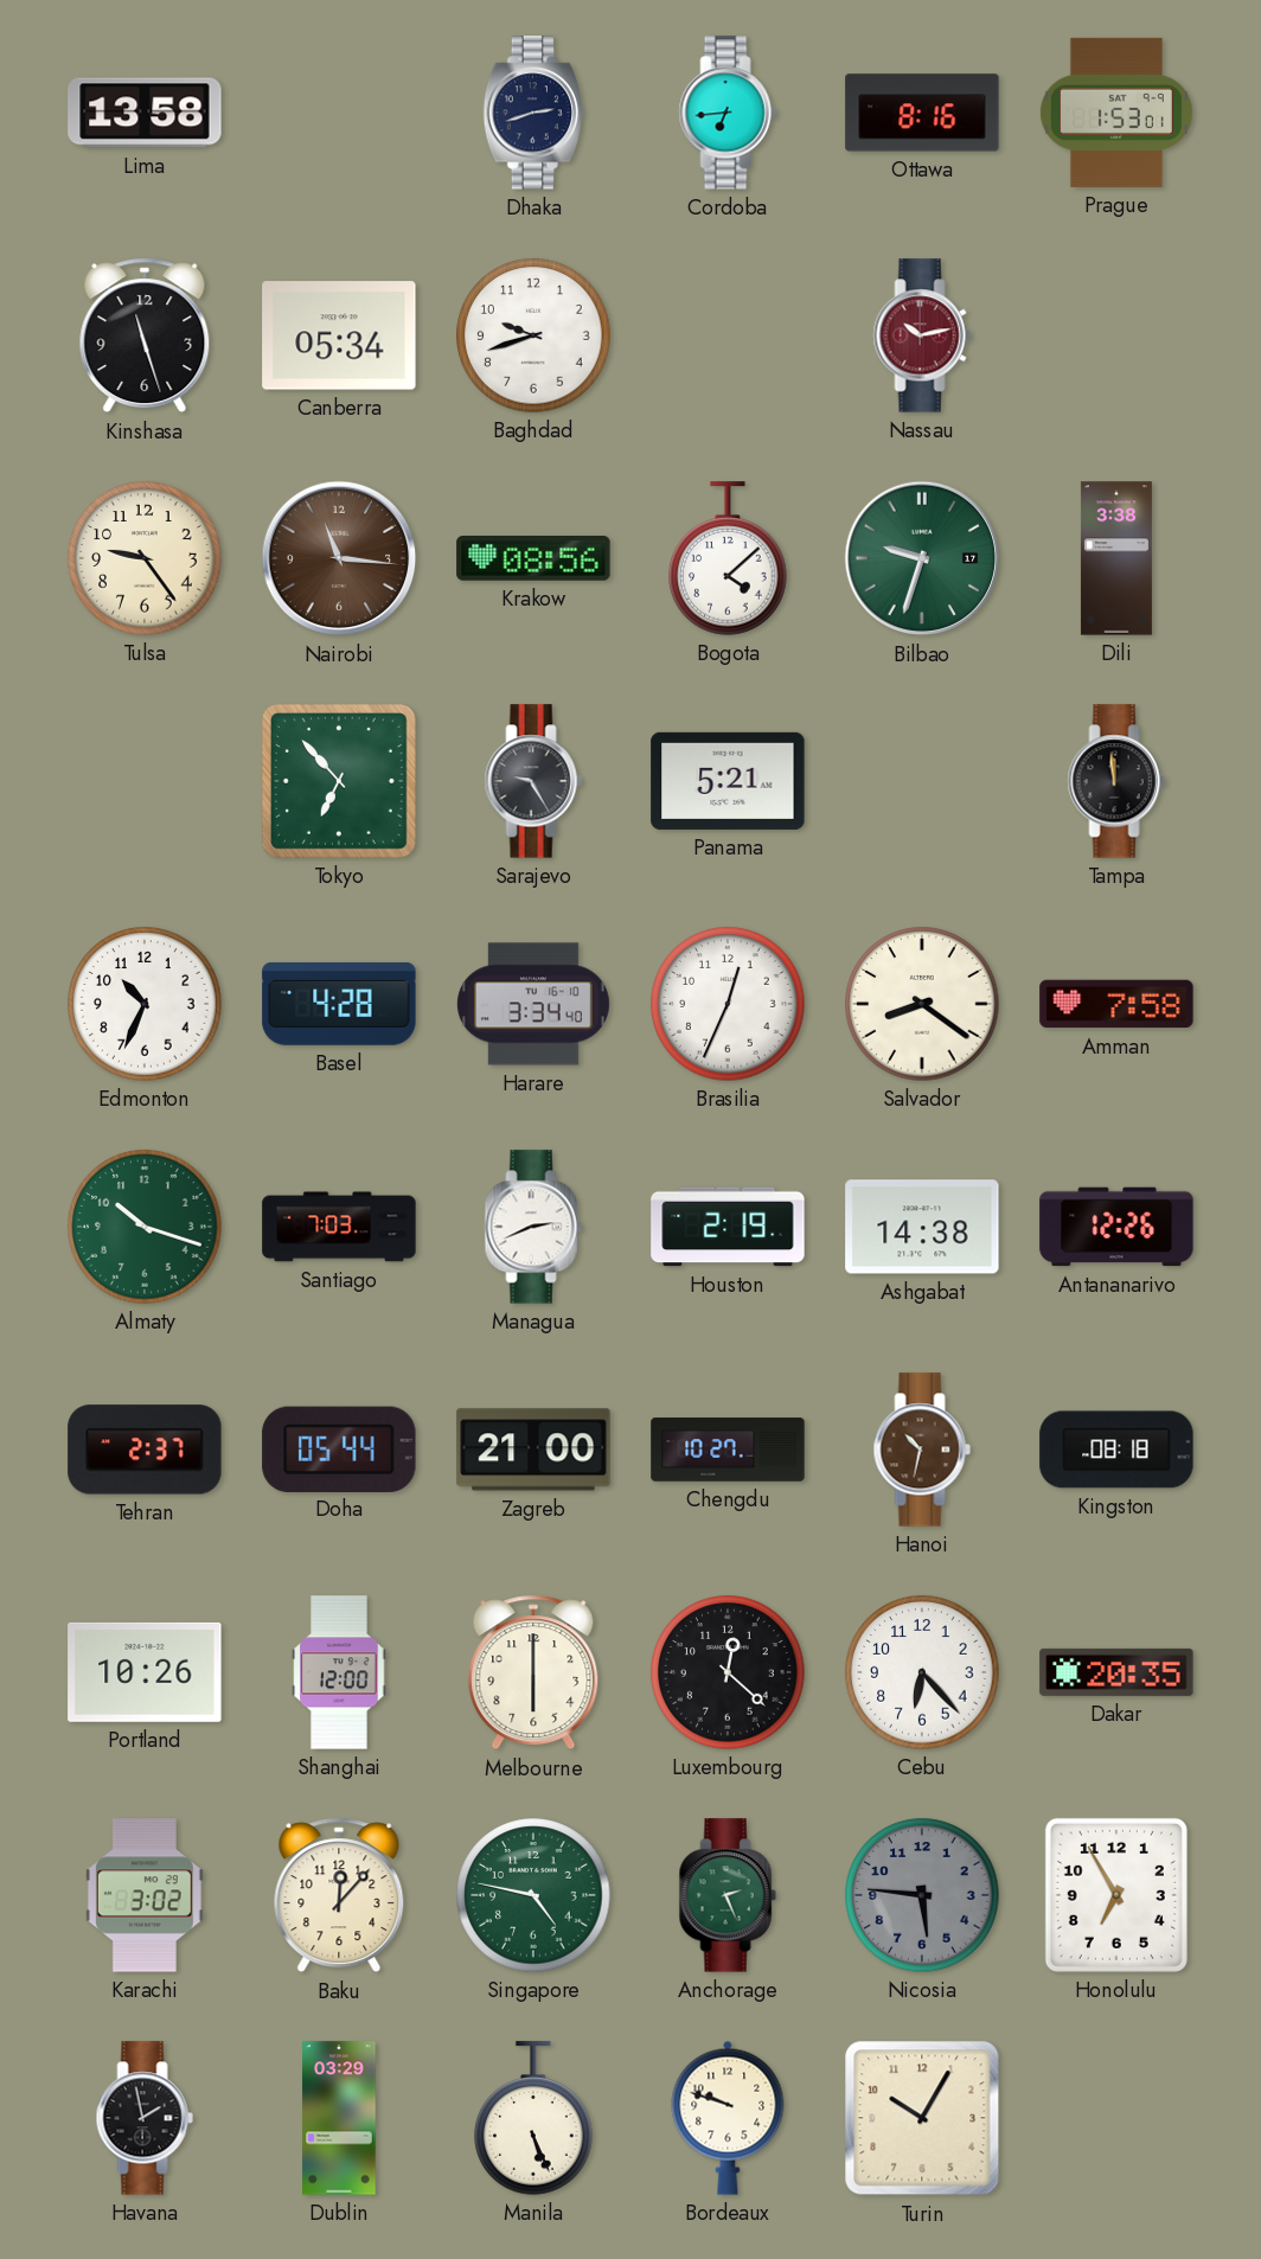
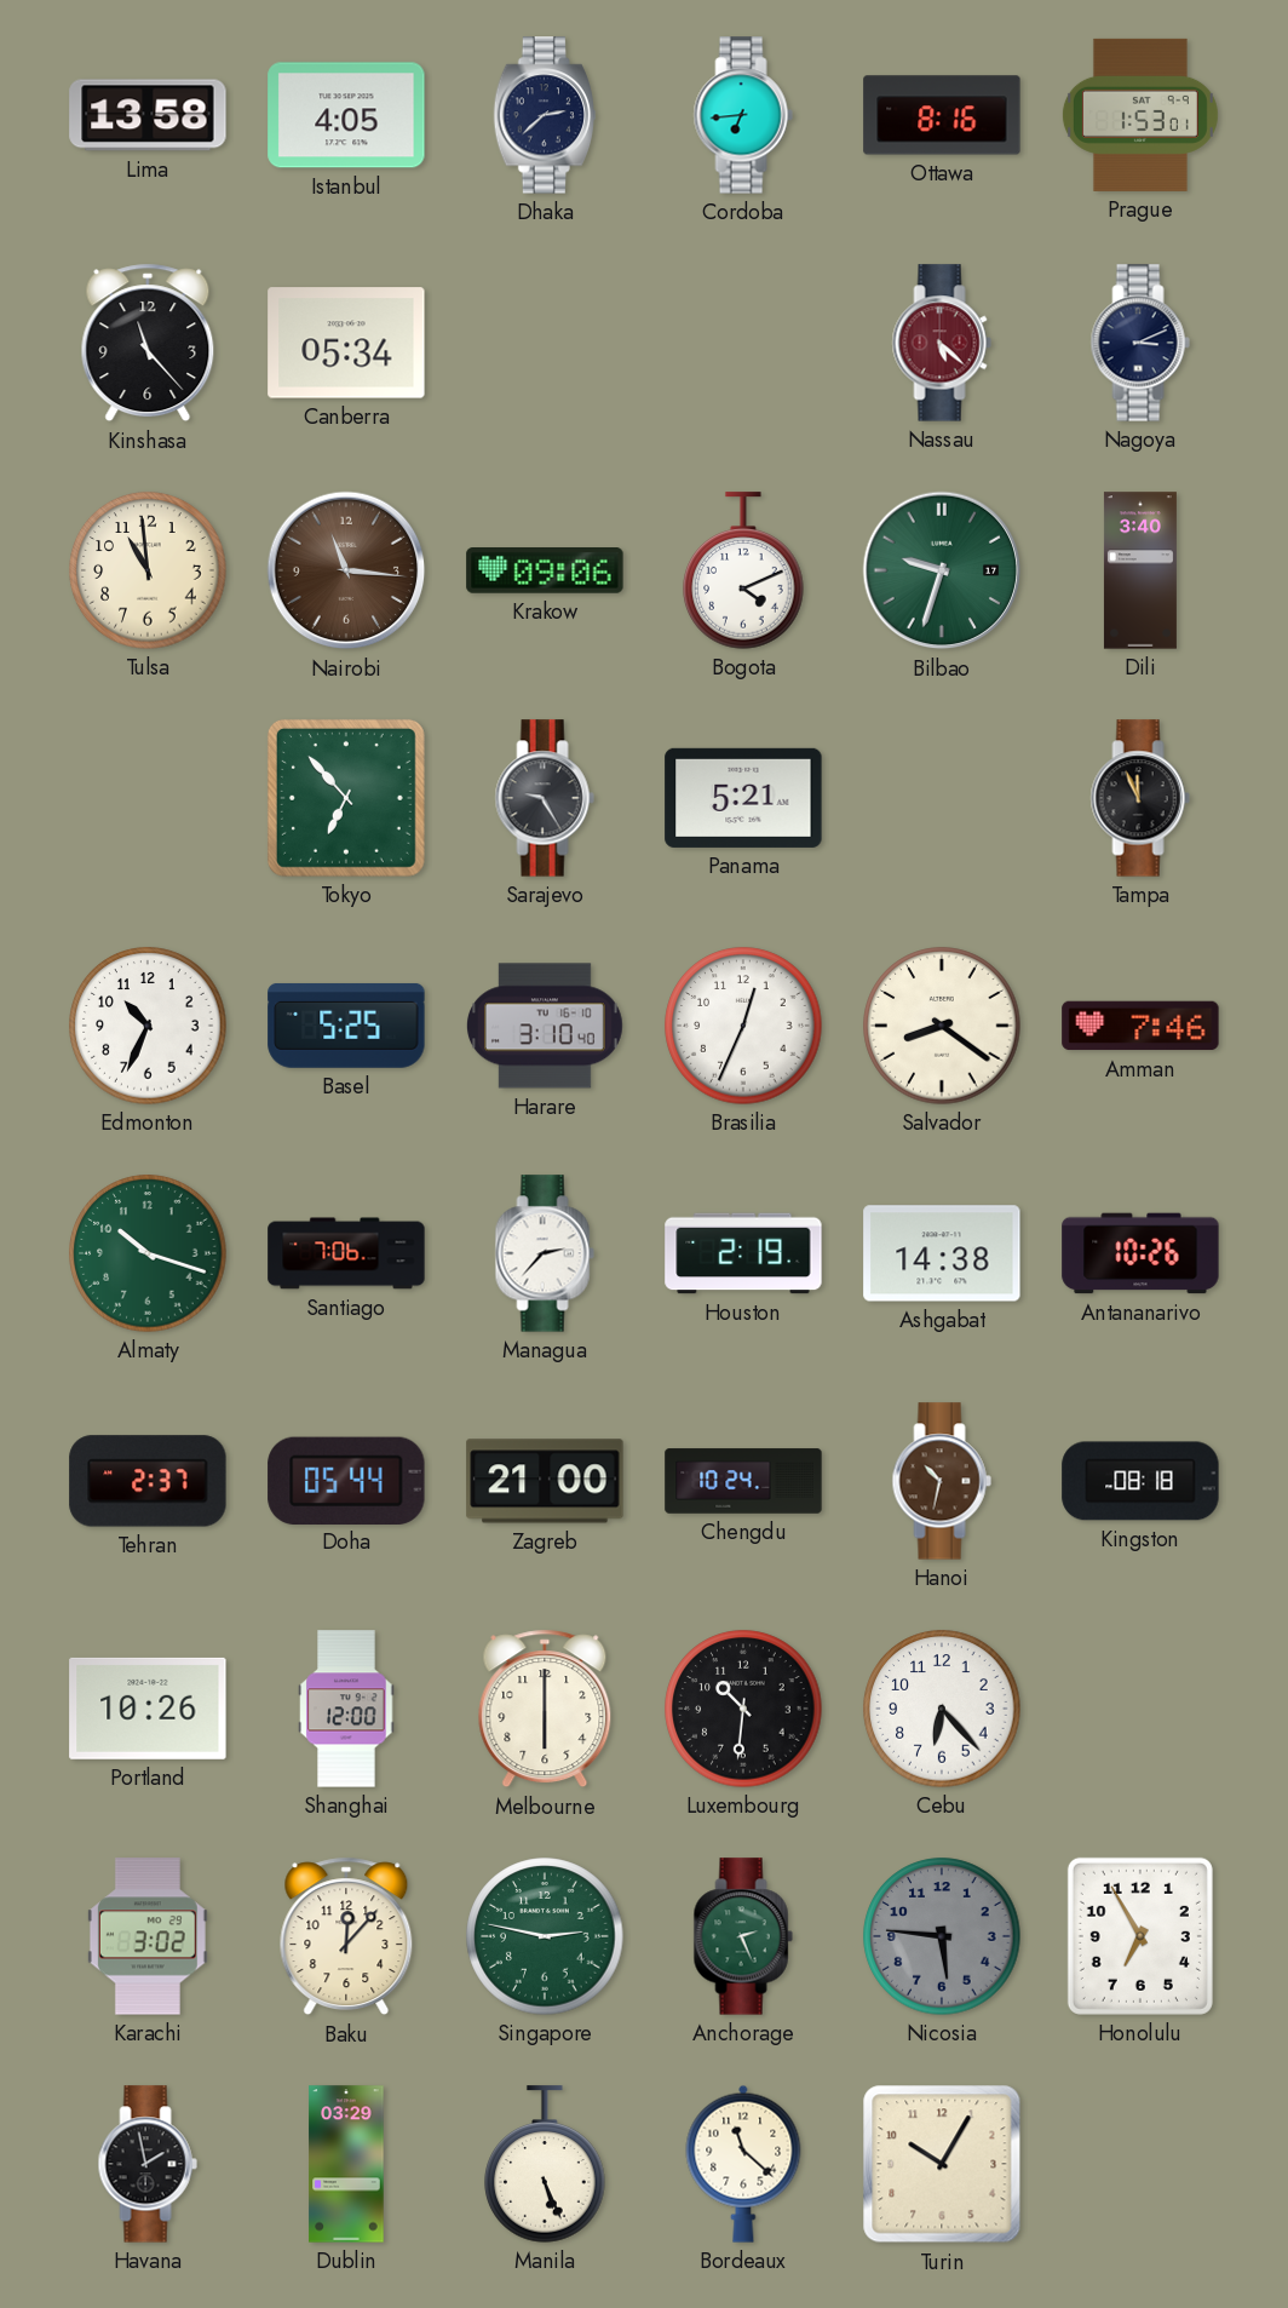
Istanbul: none -> 4:05 (346, 115)
Dhaka: 2:42 -> 2:38 (545, 115)
Kinshasa: 11:27 -> 11:23 (148, 343)
Baghdad: 9:42 -> none (533, 335)
Nassau: 10:13 -> 5:22 (942, 343)
Nagoya: none -> 3:11 (1140, 343)
Tulsa: 9:24 -> 10:59 (148, 570)
Krakow: 08:56 -> 09:06 (545, 570)
Bogota: 4:08 -> 4:11 (743, 570)
Dili: 3:38 -> 3:40 (1140, 570)
Tampa: 11:59 -> 11:56 (1140, 798)
Basel: 4:28 -> 5:25 (346, 1026)
Harare: 3:34 -> 3:10 (545, 1026)
Amman: 7:58 -> 7:46 (1140, 1026)
Santiago: 7:03 -> 7:06 (346, 1253)
Managua: 2:41 -> 2:37 (545, 1253)
Antananarivo: 12:26 -> 10:26 (1140, 1253)
Chengdu: 10:27 -> 10:24 (743, 1481)
Luxembourg: 12:22 -> 10:31 (743, 1709)
Dakar: 20:35 -> none (1116, 1672)
Singapore: 4:47 -> 2:47 (545, 1936)
Bordeaux: 9:48 -> 11:22 (743, 2164)
